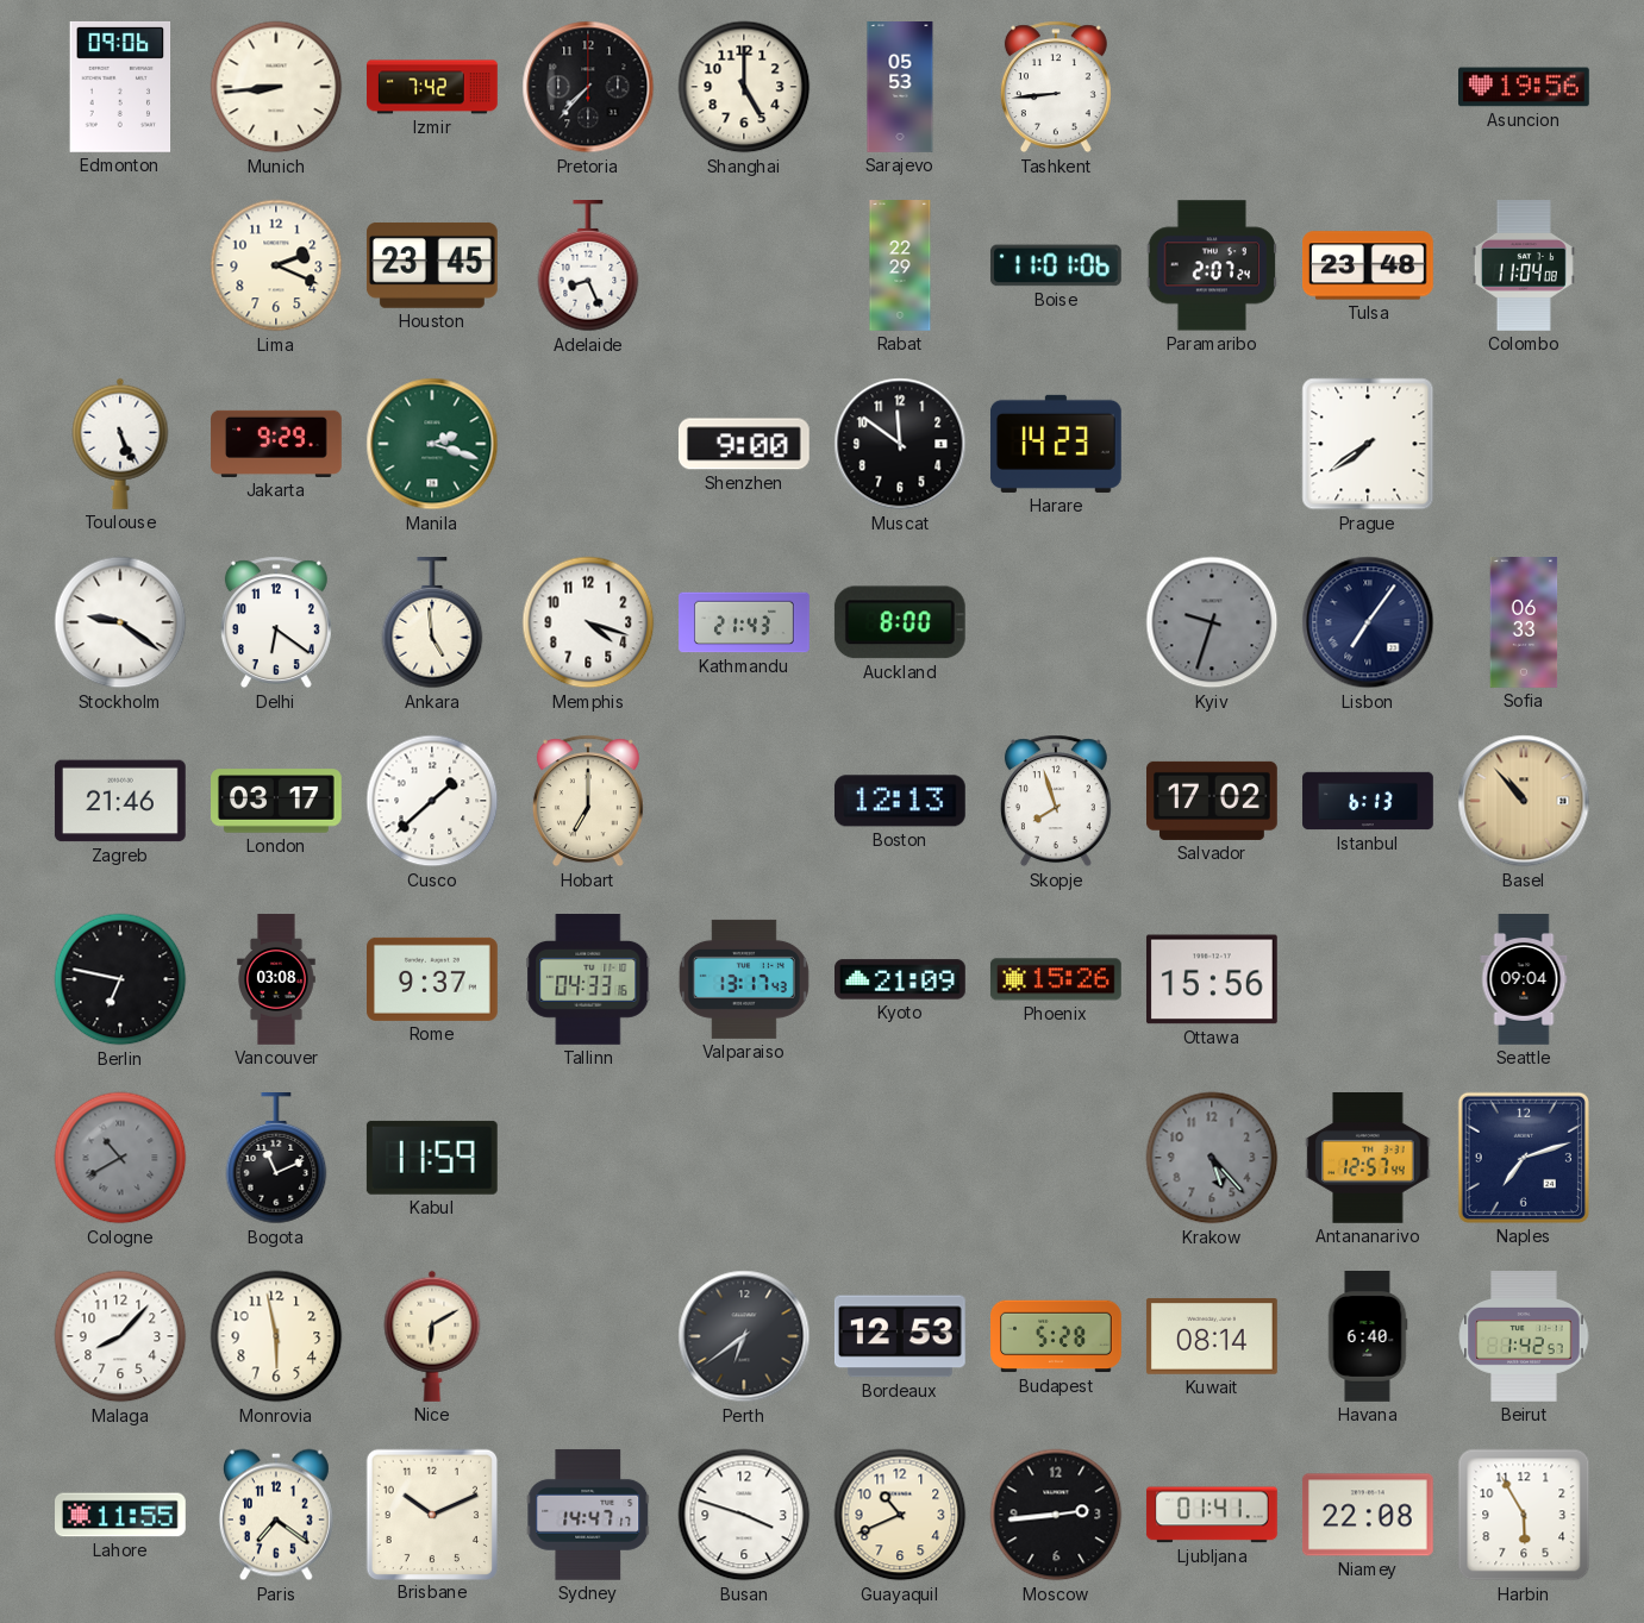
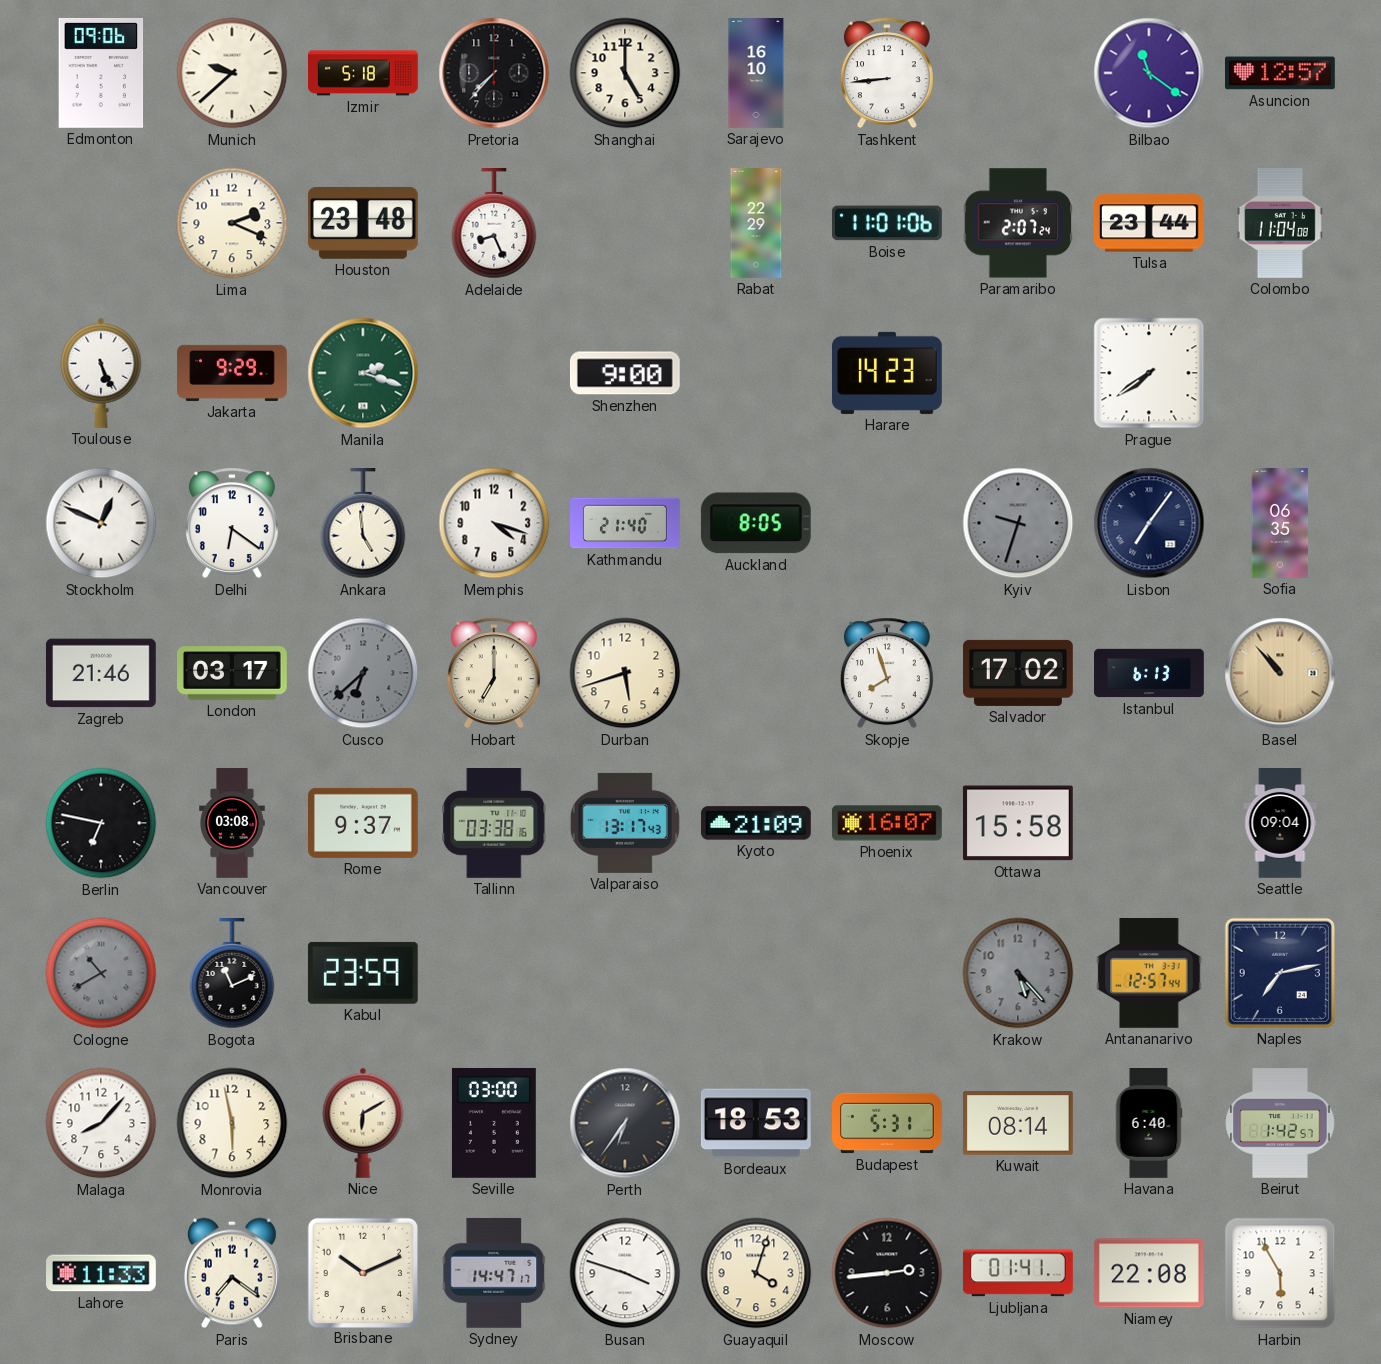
Munich: 8:44 -> 9:38 (232, 73)
Izmir: 7:42 -> 5:18 (364, 73)
Sarajevo: 05:53 -> 16:10 (756, 74)
Bilbao: none -> 11:21 (1149, 73)
Asuncion: 19:56 -> 12:57 (1281, 73)
Houston: 23:45 -> 23:48 (363, 223)
Tulsa: 23:48 -> 23:44 (1150, 223)
Muscat: 11:51 -> none (900, 444)
Stockholm: 9:21 -> 12:49 (101, 523)
Kathmandu: 21:43 -> 21:40 (625, 523)
Auckland: 8:00 -> 8:05 (756, 523)
Sofia: 06:33 -> 06:35 (1280, 524)
Cusco: 1:38 -> 6:38 (363, 673)
Cusco dial: white -> grey (363, 673)
Durban: none -> 5:42 (625, 673)
Boston: 12:13 -> none (900, 801)
Tallinn: 04:33 -> 03:38 (494, 824)
Phoenix: 15:26 -> 16:07 (887, 823)
Ottawa: 15:56 -> 15:58 (1018, 823)
Kabul: 11:59 -> 23:59 (363, 973)
Naples: 7:12 -> 7:13 (1280, 973)
Seville: none -> 03:00 (494, 1123)
Perth: 6:39 -> 6:36 (625, 1123)
Bordeaux: 12:53 -> 18:53 (756, 1123)
Budapest: 5:28 -> 5:31 (888, 1123)
Lahore: 11:55 -> 11:33 (102, 1273)
Guayaquil: 10:41 -> 4:03 (756, 1273)
